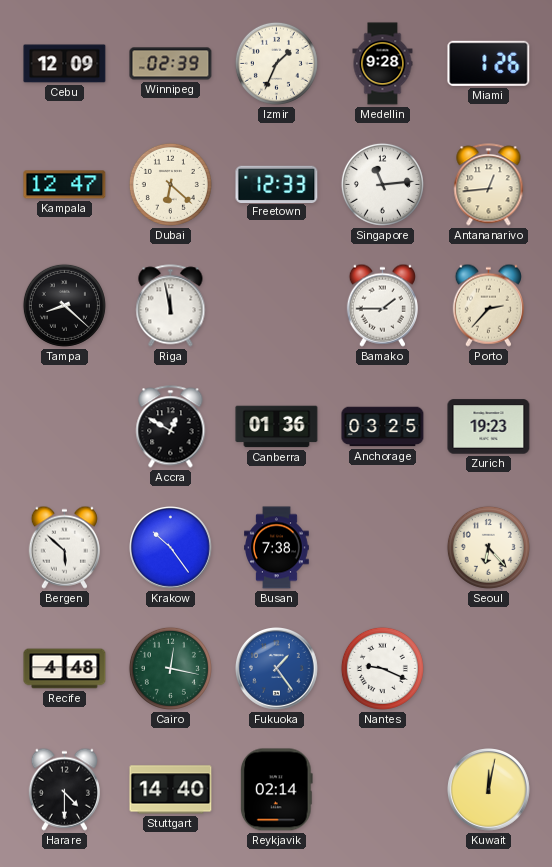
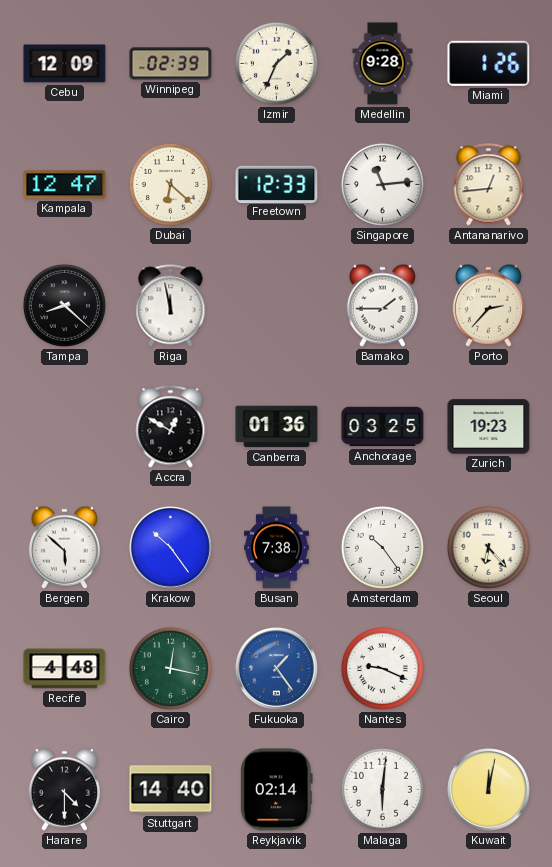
Amsterdam: none -> 10:24 (382, 547)
Malaga: none -> 6:01 (382, 789)
